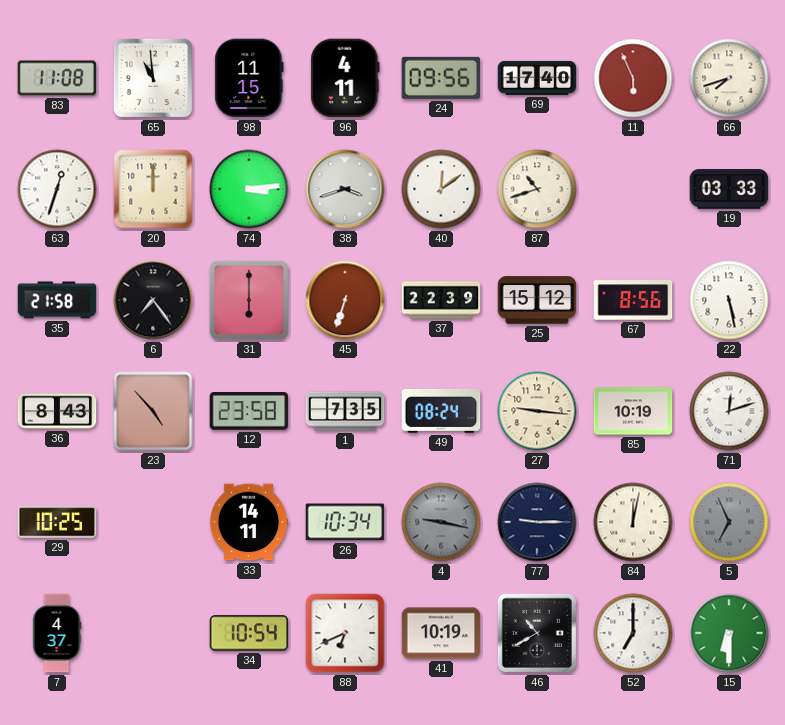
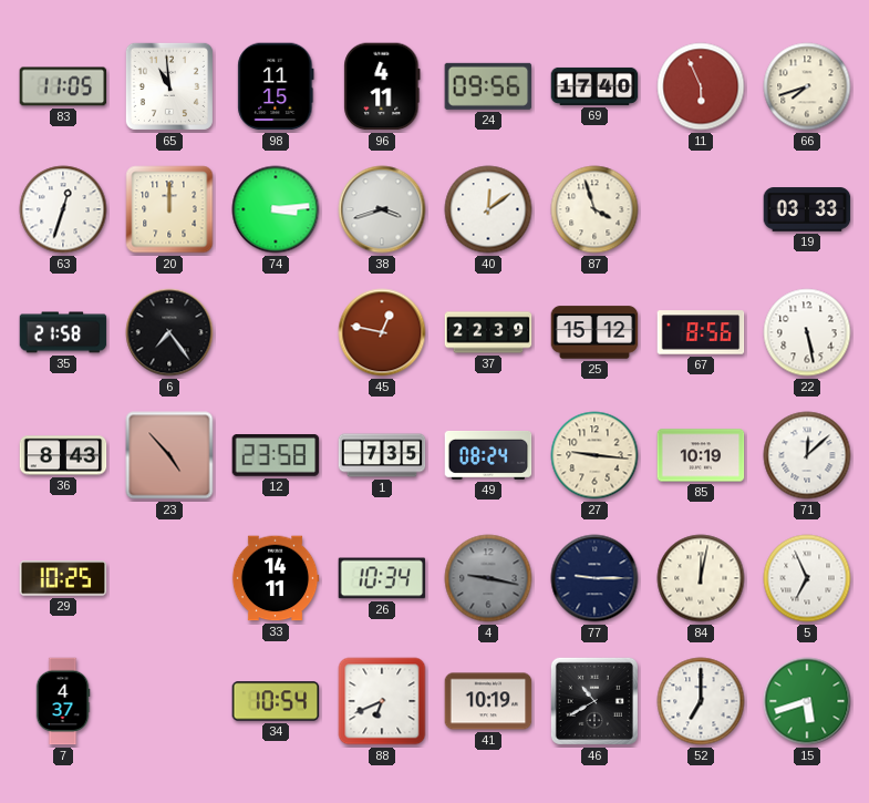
83: 11:08 -> 11:05 (63, 86)
87: 10:42 -> 3:57 (594, 209)
31: 6:00 -> none (249, 300)
45: 6:33 -> 12:47 (382, 332)
71: 12:12 -> 12:08 (807, 455)
5 dial: grey -> white (807, 578)
15: 6:30 -> 5:42 (807, 701)
